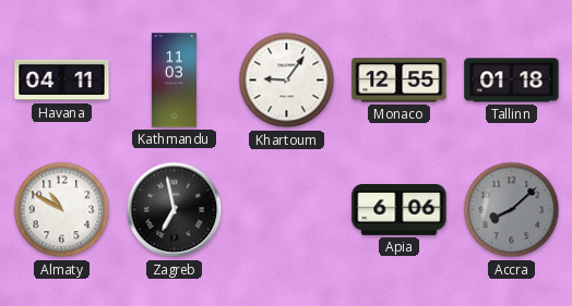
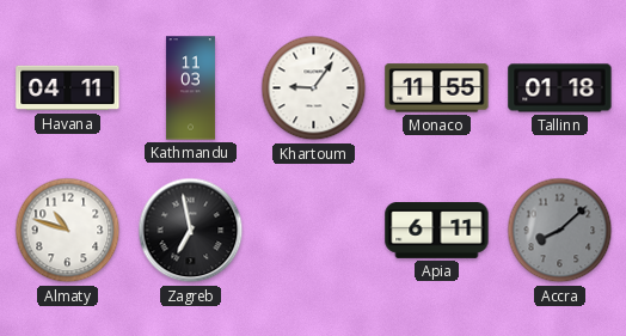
Monaco: 12:55 -> 11:55 (437, 88)
Almaty: 10:50 -> 10:48 (68, 231)
Apia: 6:06 -> 6:11 (437, 231)
